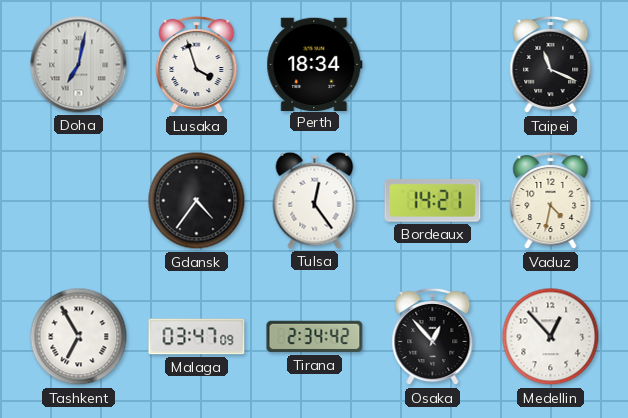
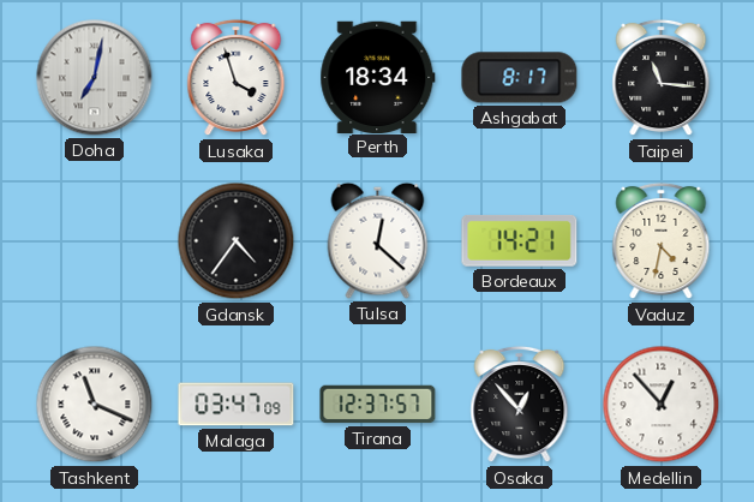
Ashgabat: none -> 8:17 (520, 78)
Taipei: 11:19 -> 11:16 (662, 78)
Tulsa: 12:24 -> 12:22 (378, 240)
Tashkent: 6:55 -> 11:19 (95, 405)
Tirana: 2:34 -> 12:37 (378, 405)
